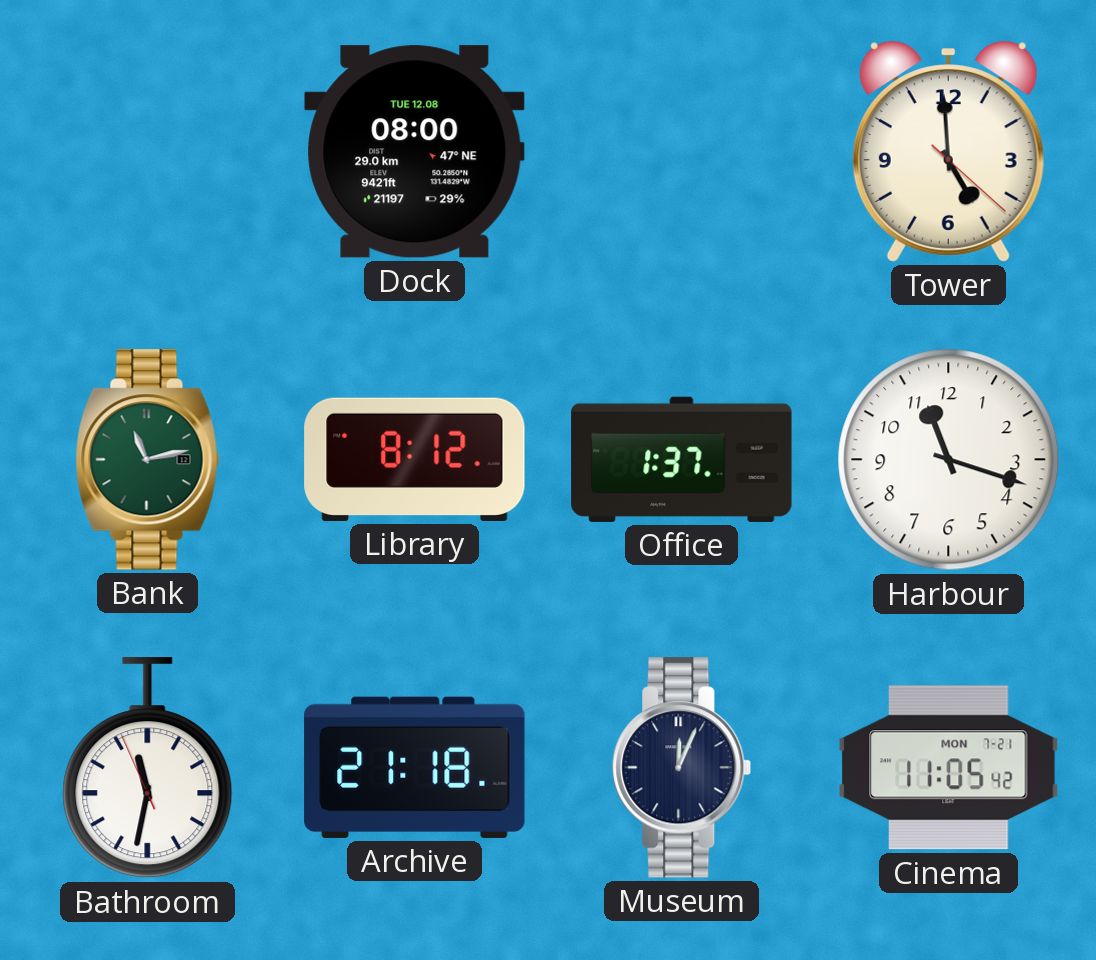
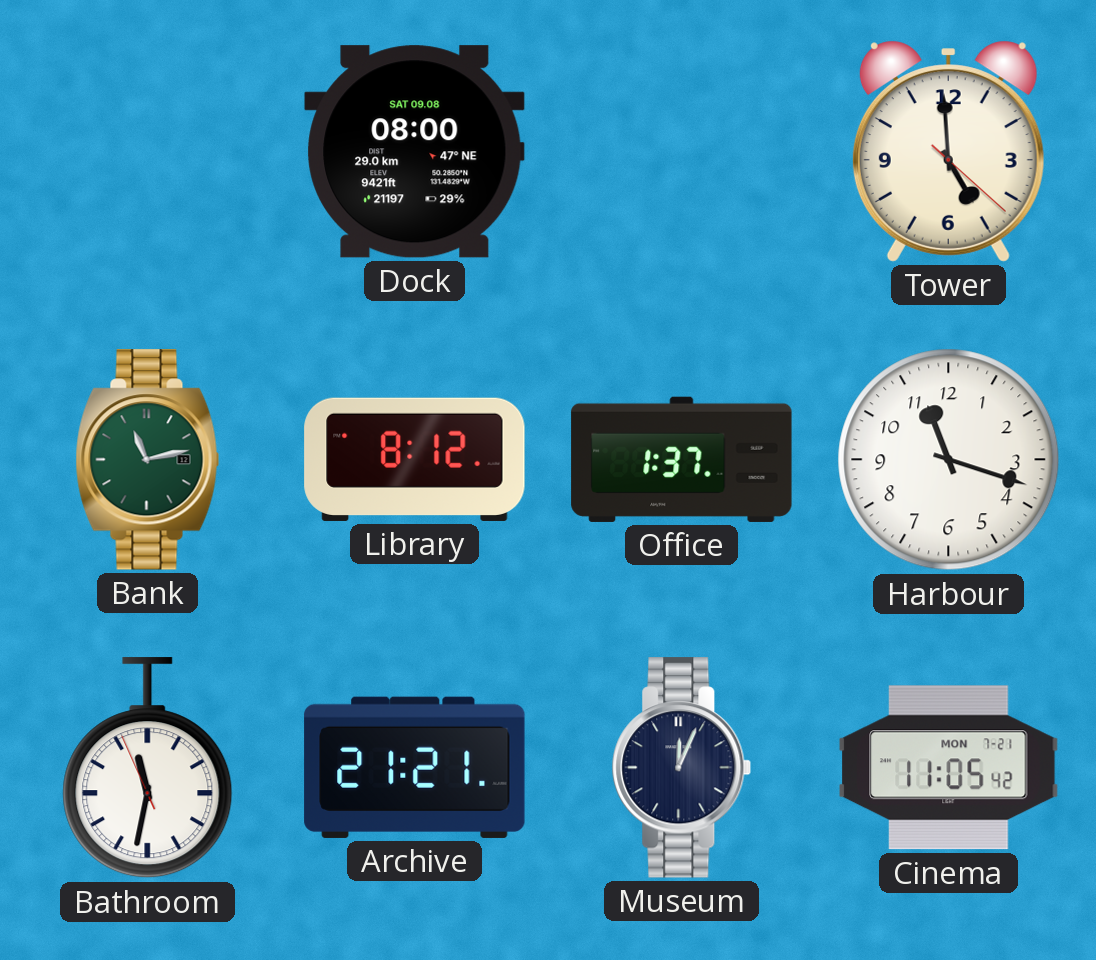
Dock date: TUE 12.08 -> SAT 09.08 (415, 152)
Archive: 21:18 -> 21:21 (415, 767)
